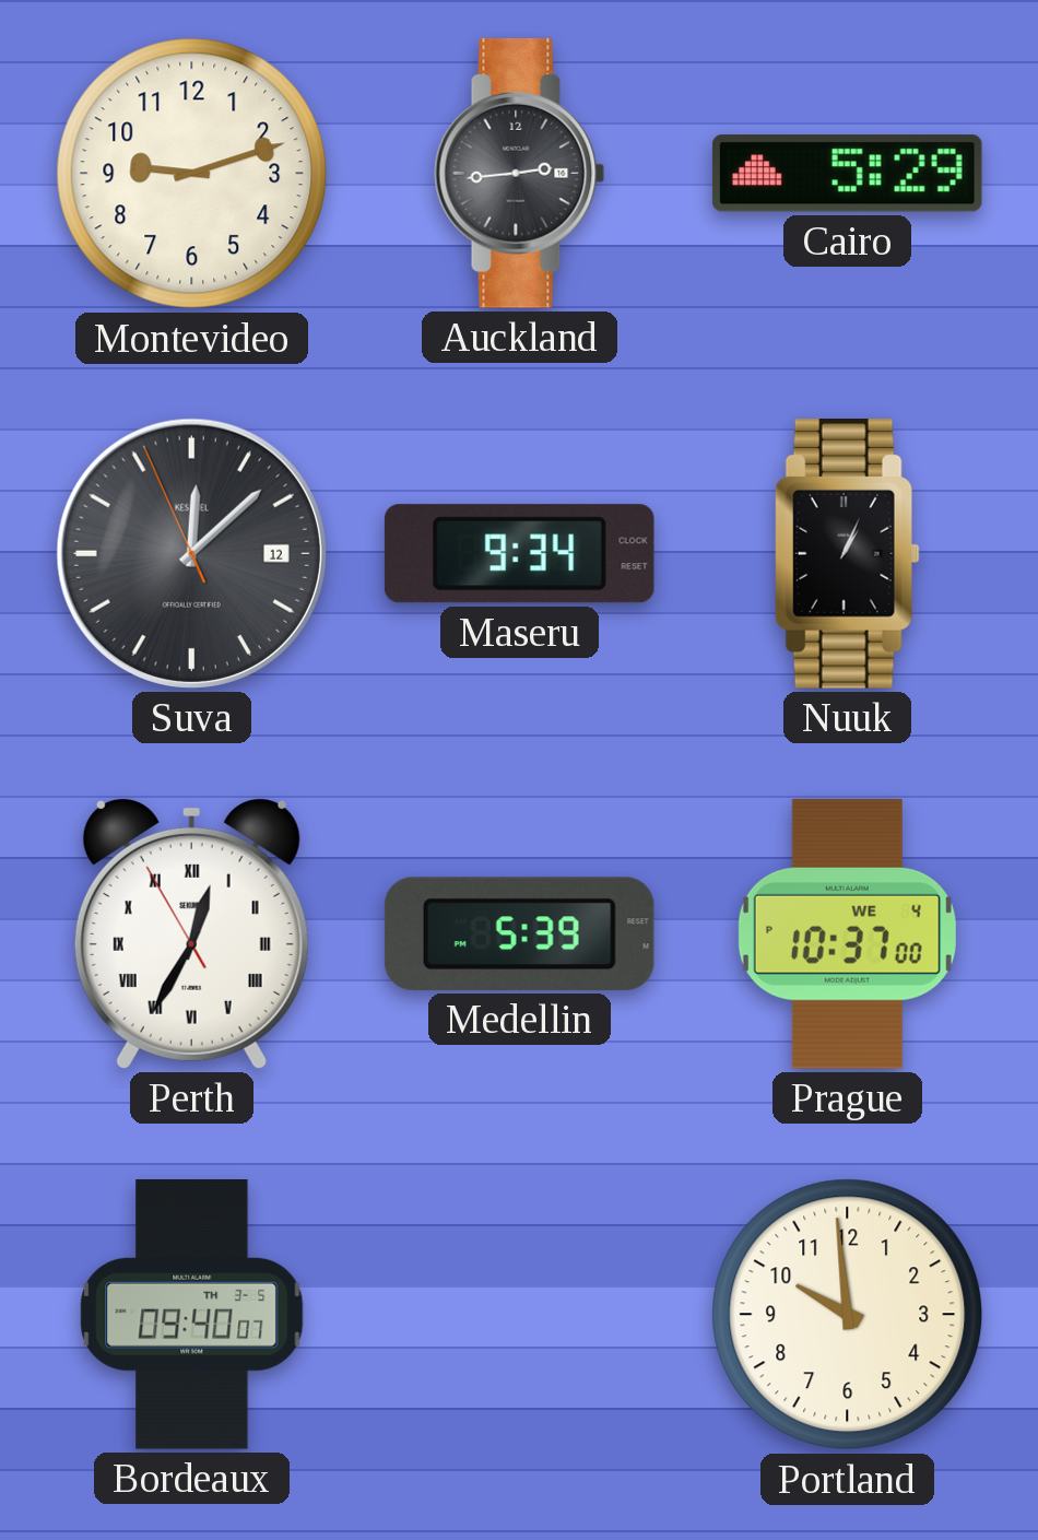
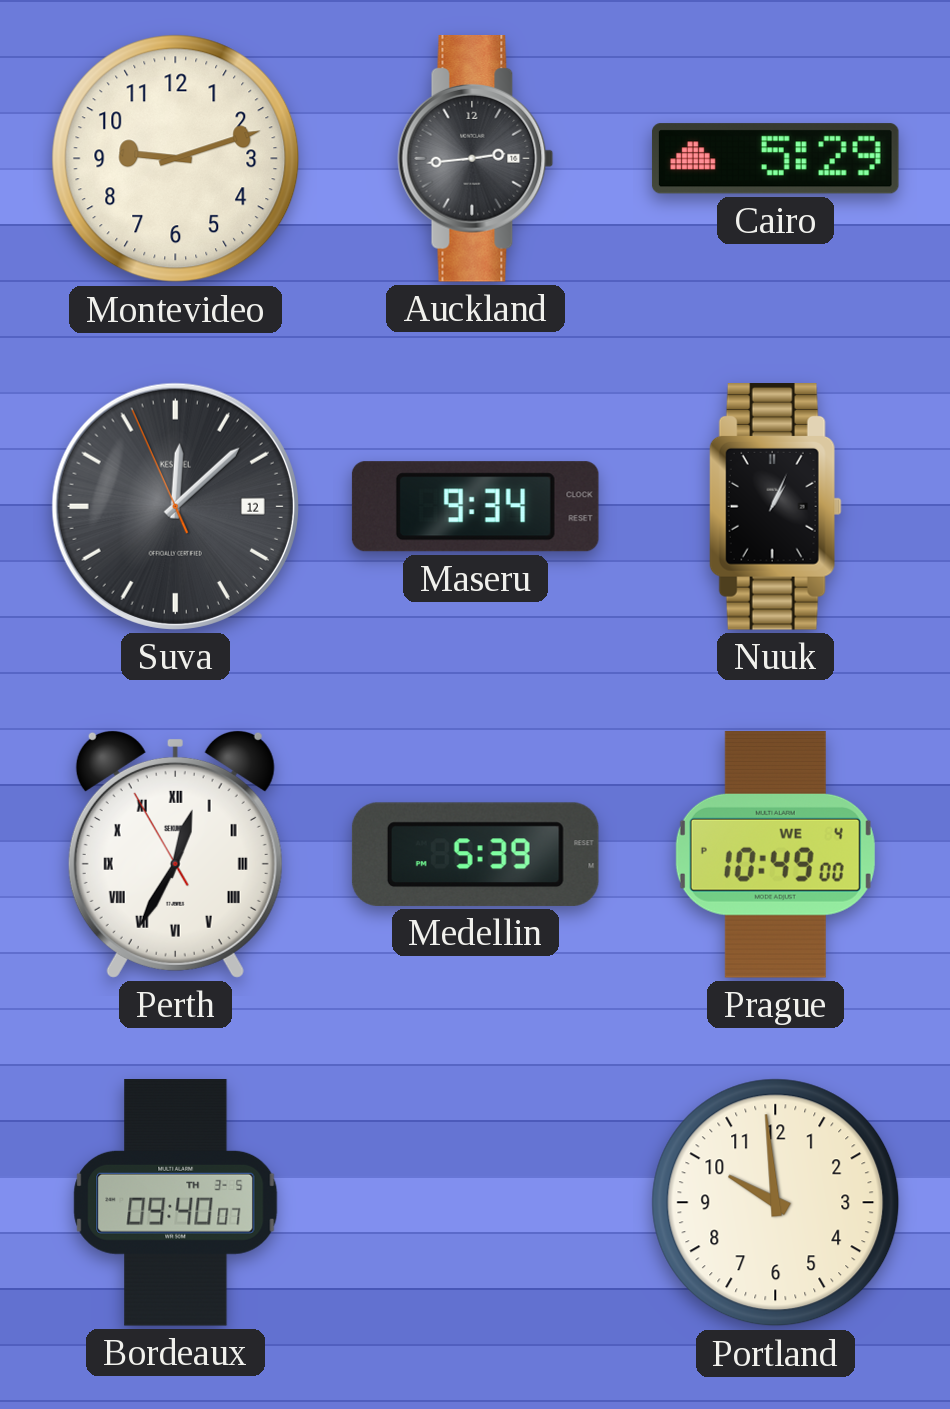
Prague: 10:37 -> 10:49 (775, 854)
